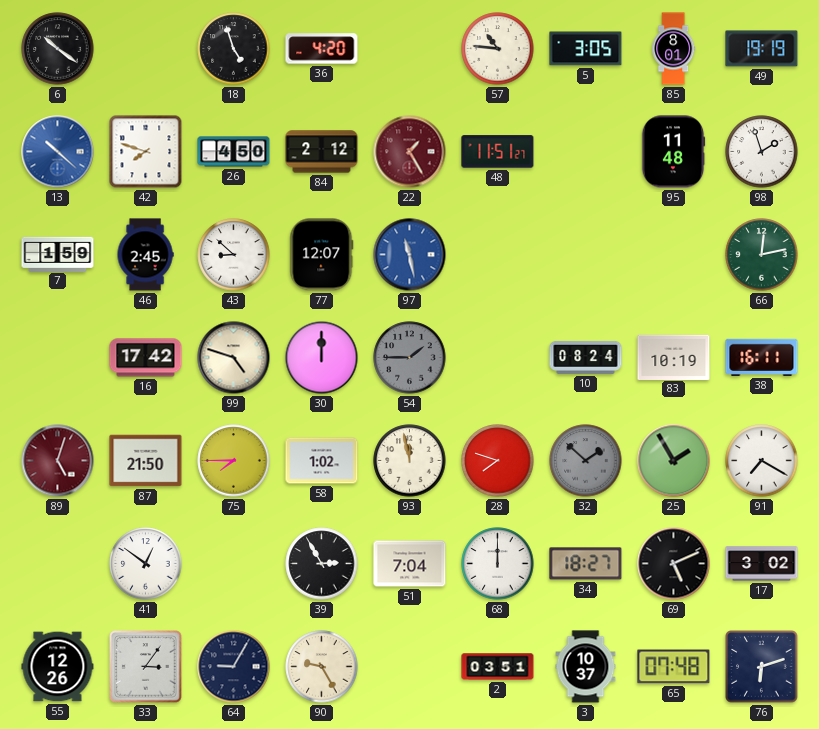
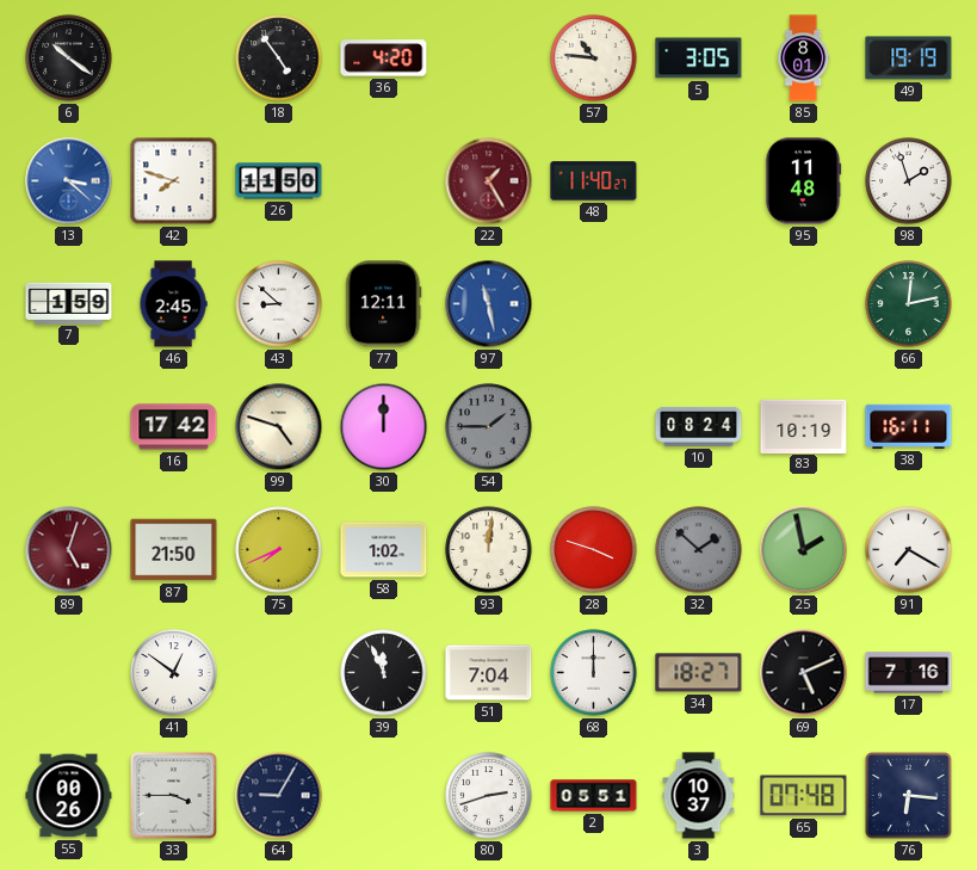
18: 4:57 -> 4:54 (279, 58)
13: 10:22 -> 3:22 (69, 181)
26: 4:50 -> 11:50 (279, 181)
84: 2:12 -> none (322, 152)
48: 11:51 -> 11:40 (594, 181)
77: 12:07 -> 12:11 (384, 304)
75: 7:45 -> 7:41 (279, 550)
93: 11:58 -> 12:01 (489, 550)
28: 7:48 -> 3:48 (594, 550)
25: 1:55 -> 1:58 (804, 550)
39: 2:55 -> 11:56 (384, 673)
17: 3:02 -> 7:16 (909, 673)
55: 12:26 -> 00:26 (69, 796)
33: 3:06 -> 3:45 (174, 796)
90: 9:25 -> none (322, 667)
80: none -> 2:42 (489, 796)
2: 03:51 -> 05:51 (594, 796)
76: 6:12 -> 6:16 (909, 796)
